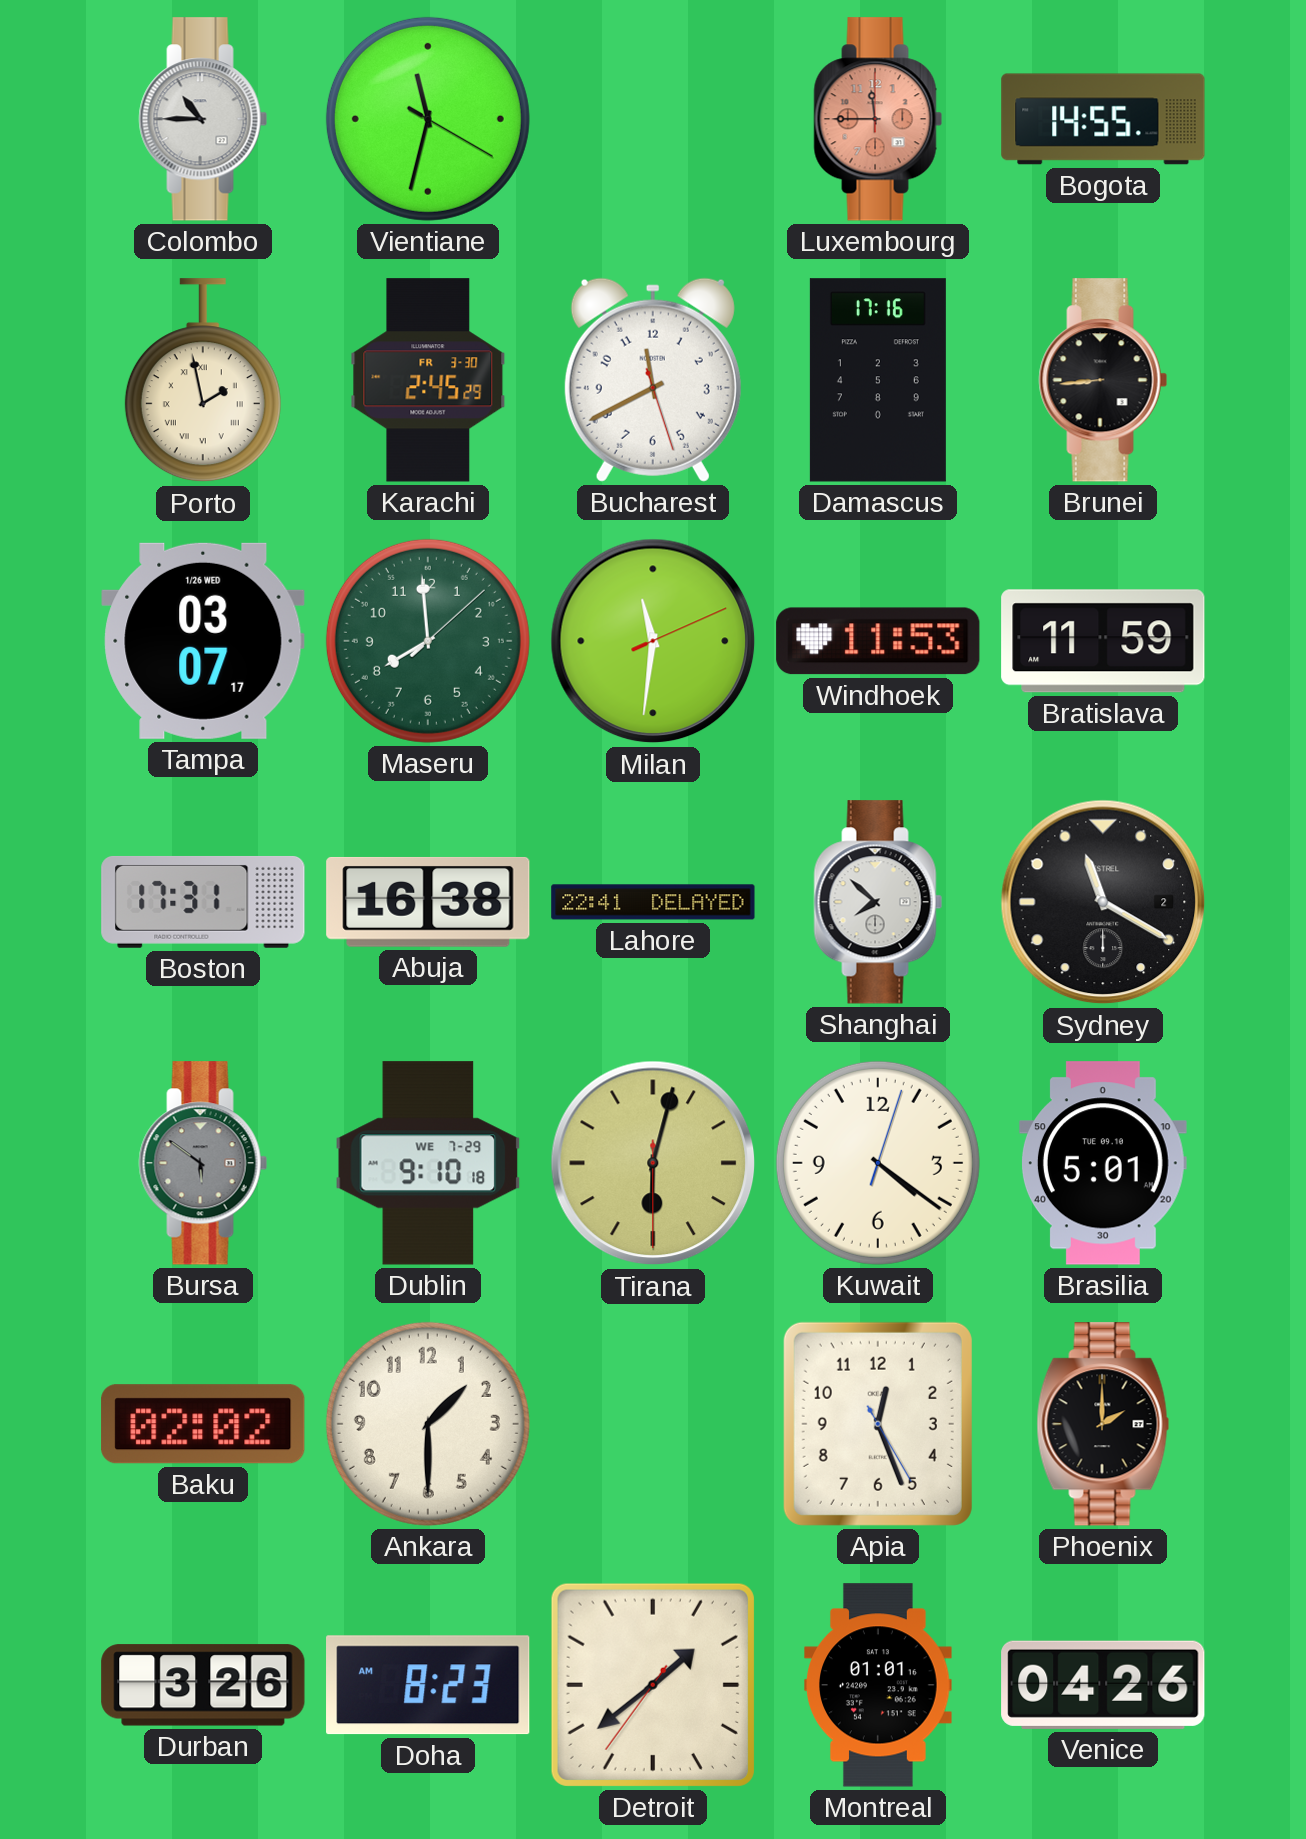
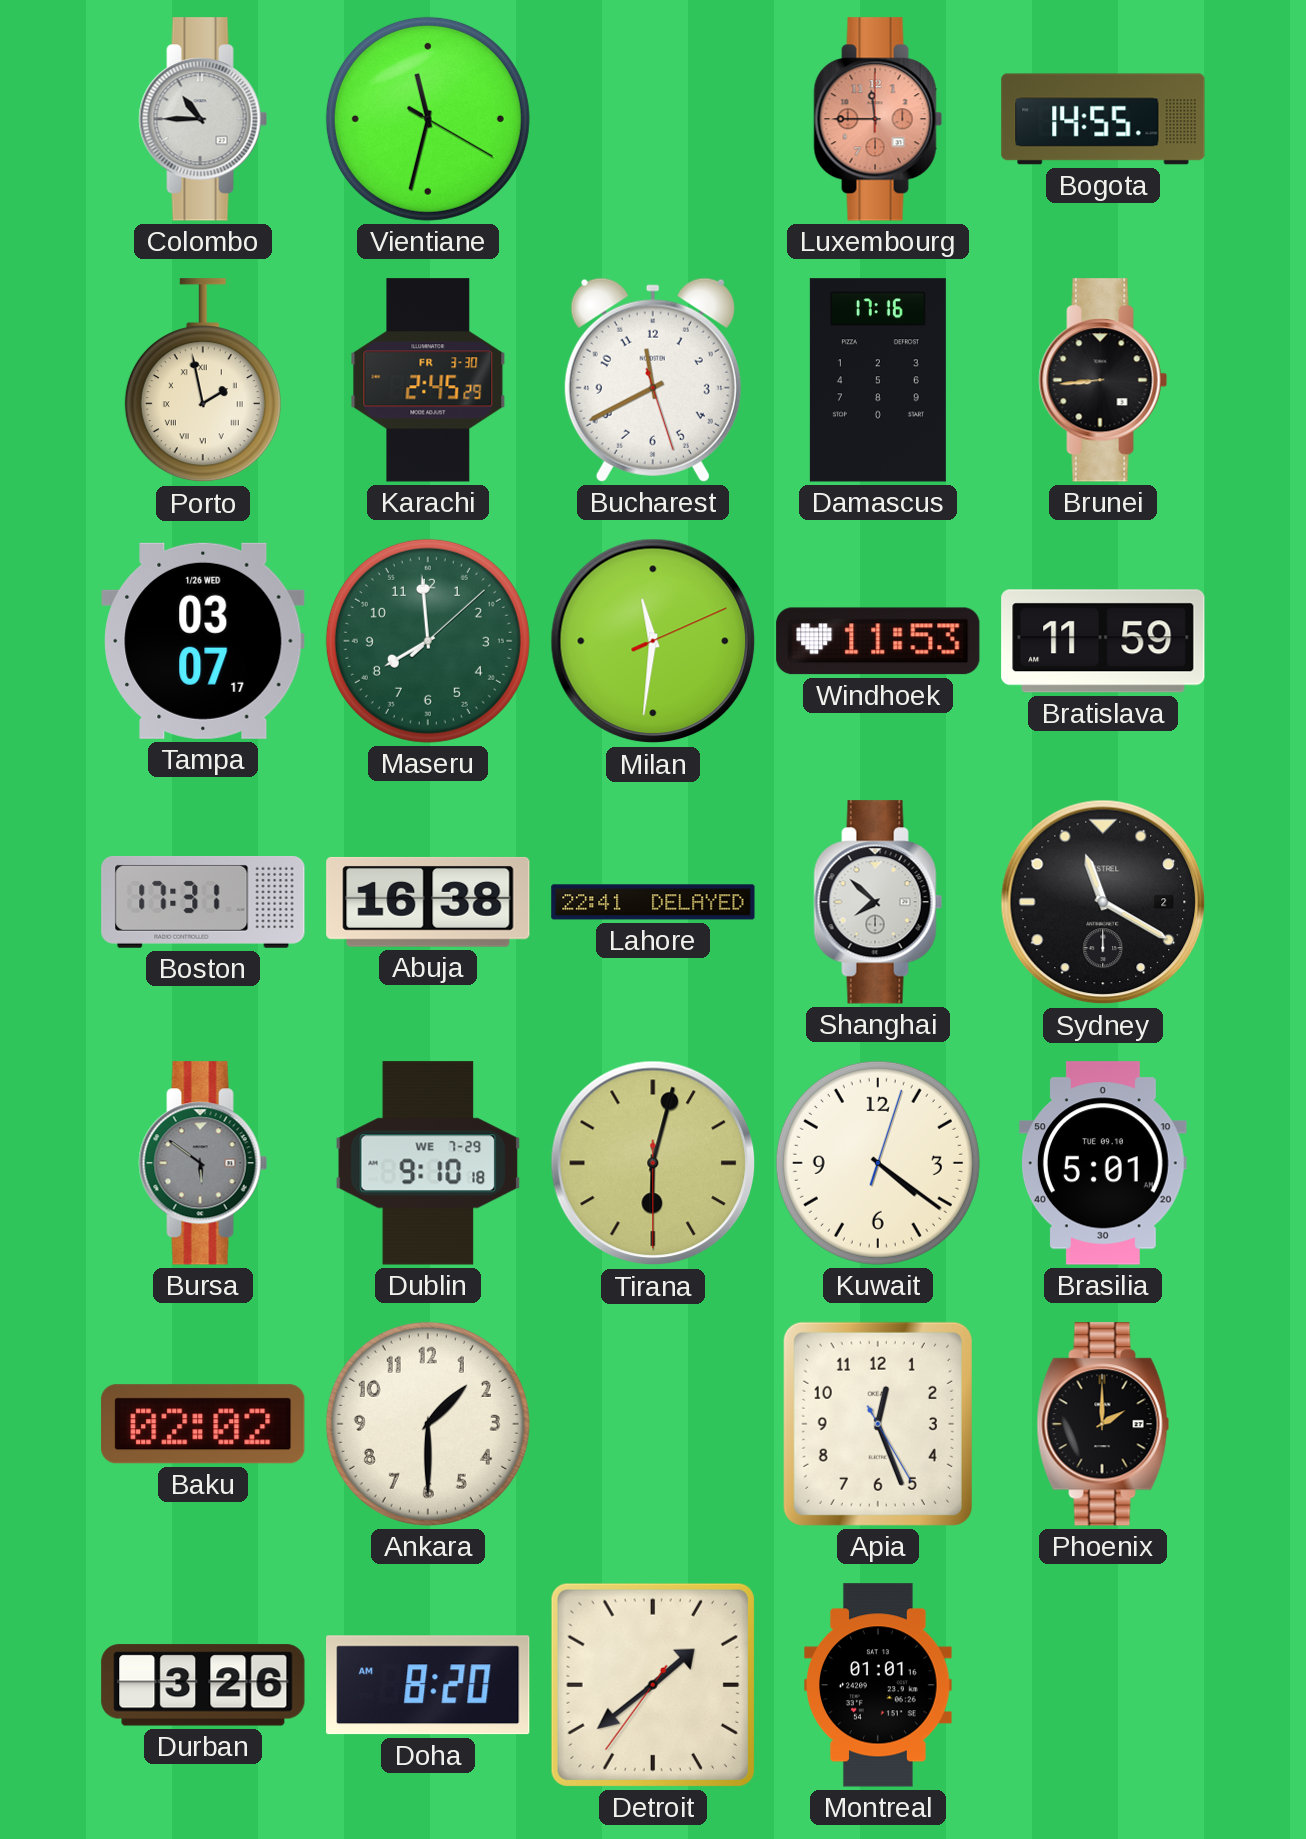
Doha: 8:23 -> 8:20 (428, 1685)
Venice: 04:26 -> none (1103, 1685)
